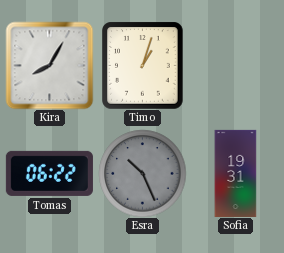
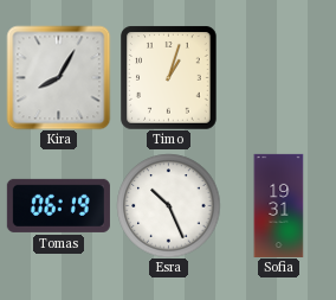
Tomas: 06:22 -> 06:19 (58, 205)
Esra dial: grey -> white (168, 205)
